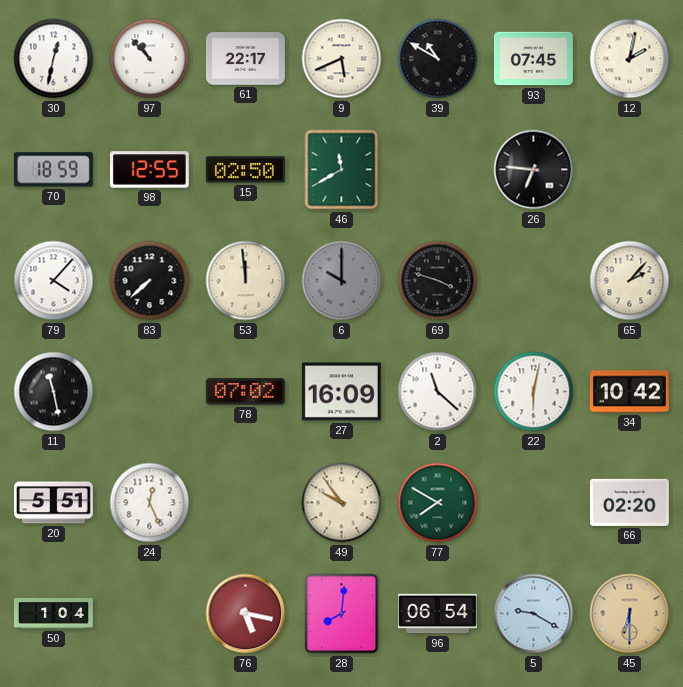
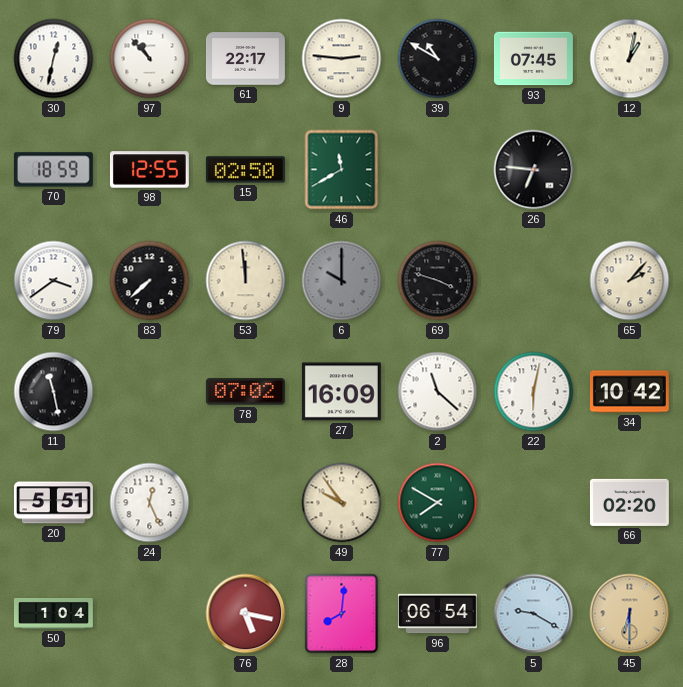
9: 5:41 -> 2:46 (342, 59)
12: 2:02 -> 1:02 (630, 59)
79: 4:07 -> 3:39 (54, 281)
